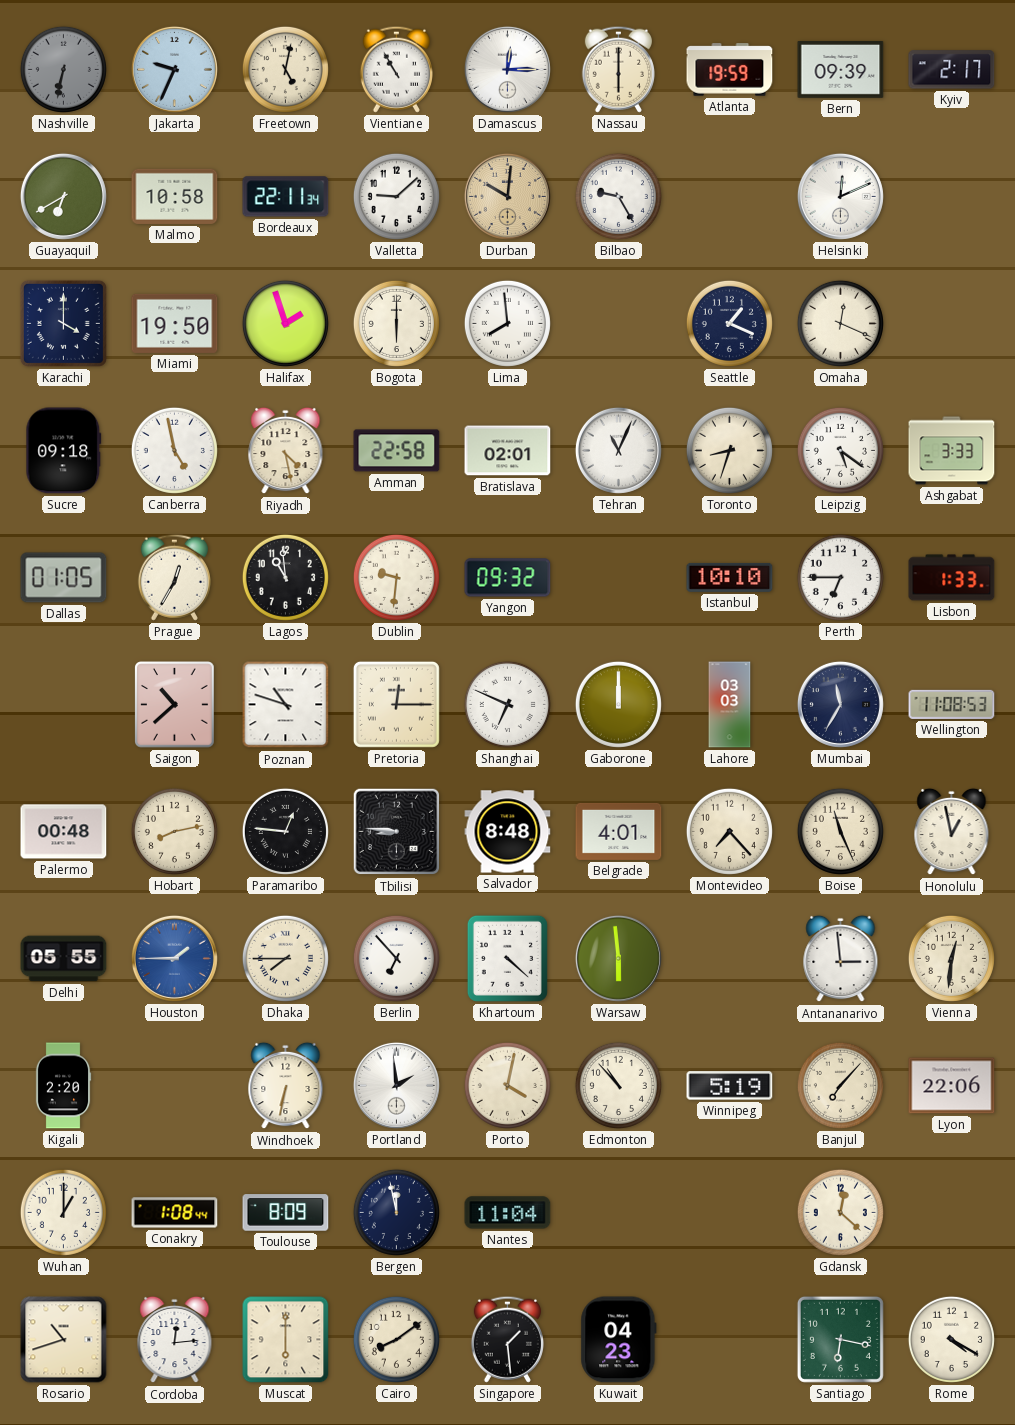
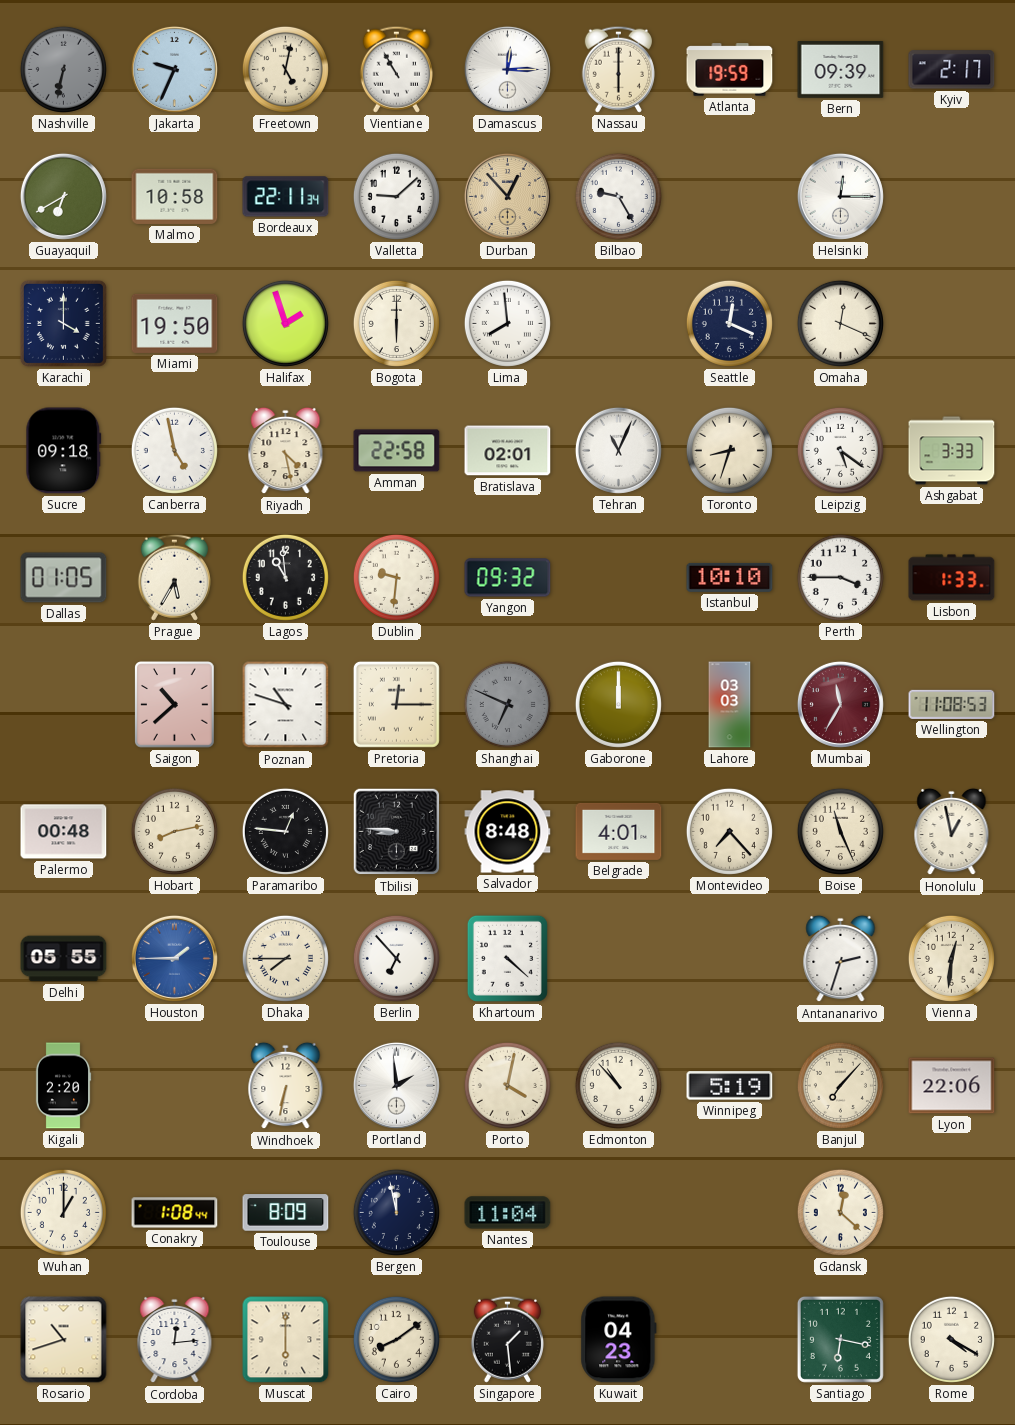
Durban: 10:01 -> 12:53 (507, 196)
Helsinki: 12:11 -> 12:15 (840, 196)
Seattle: 1:19 -> 12:19 (729, 323)
Prague: 12:35 -> 5:35 (174, 577)
Perth: 6:45 -> 3:45 (840, 577)
Shanghai dial: white -> grey (507, 704)
Mumbai dial: navy -> burgundy (840, 704)
Warsaw: 5:59 -> none (618, 958)
Antananarivo: 2:59 -> 2:33 (841, 959)
